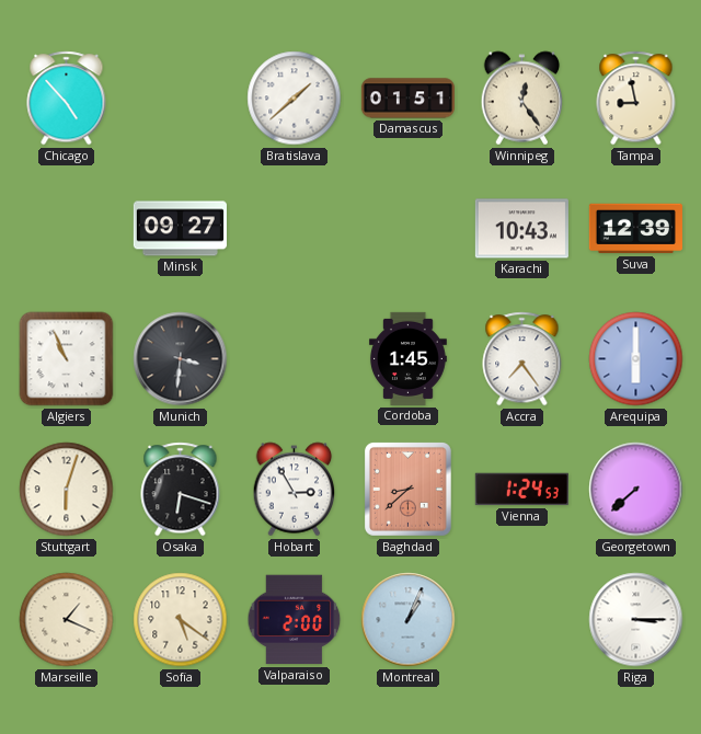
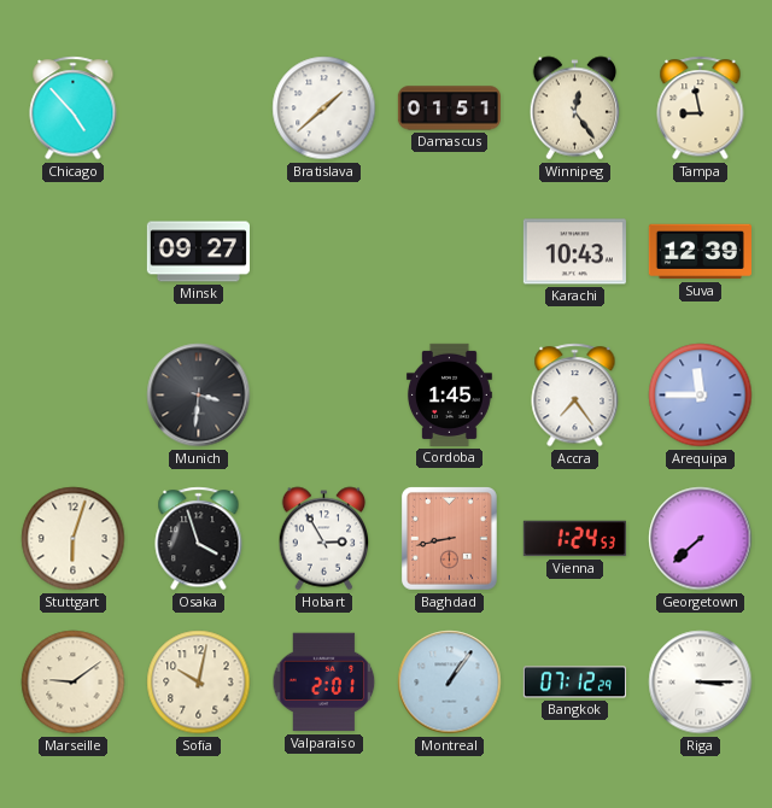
Algiers: 10:56 -> none (67, 359)
Arequipa: 6:00 -> 11:45 (701, 396)
Osaka: 6:18 -> 3:57 (199, 539)
Baghdad: 8:38 -> 8:43 (449, 538)
Marseille: 1:19 -> 9:09 (74, 683)
Sofia: 5:21 -> 10:02 (199, 683)
Valparaiso: 2:00 -> 2:01 (324, 683)
Montreal: 1:04 -> 1:06 (450, 683)
Bangkok: none -> 07:12 (574, 683)
